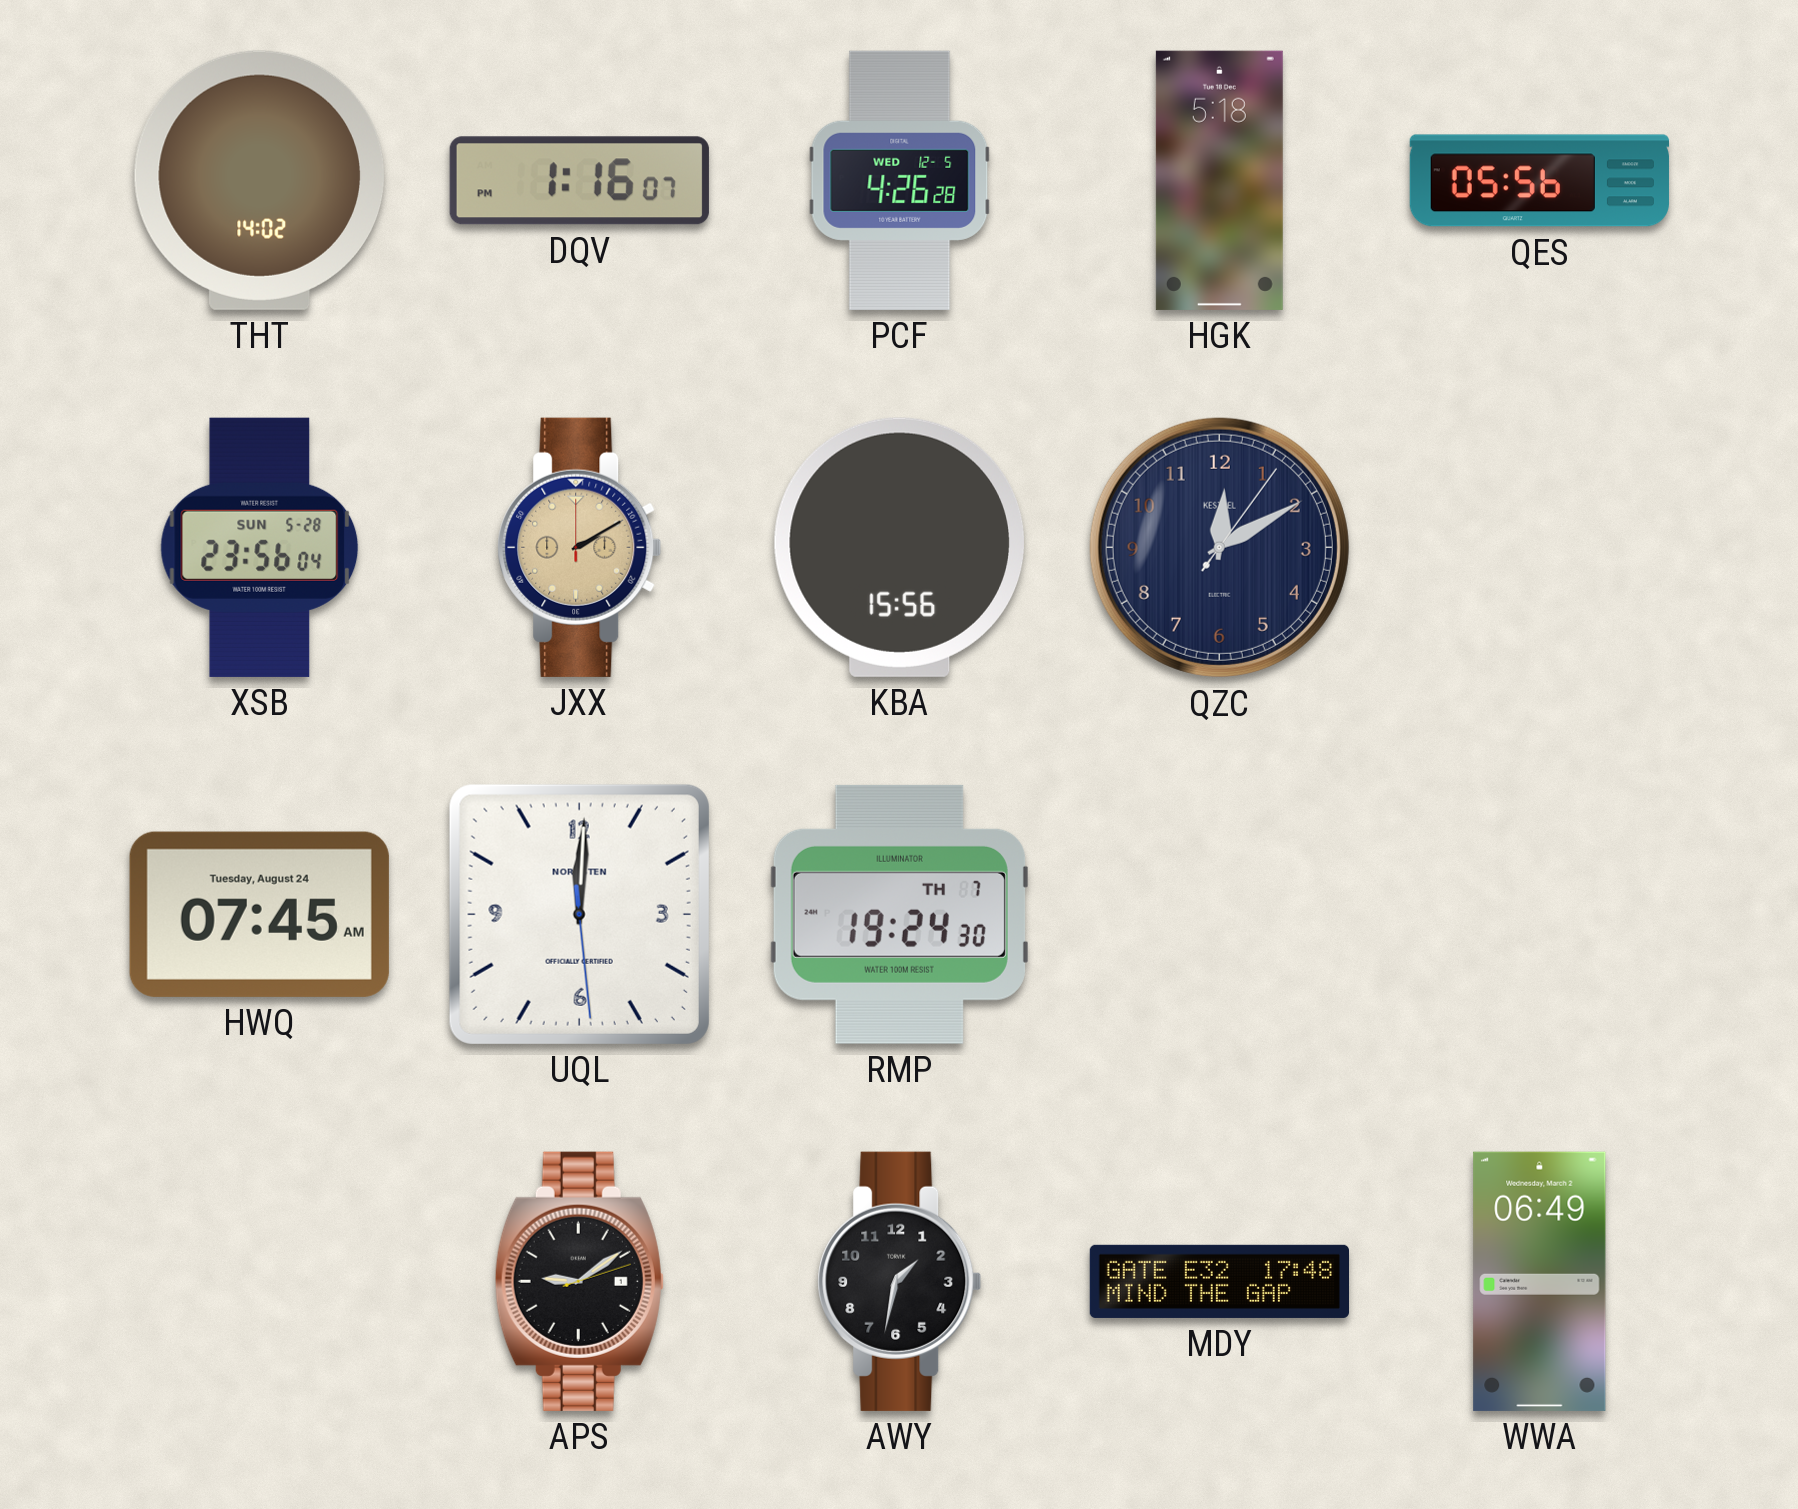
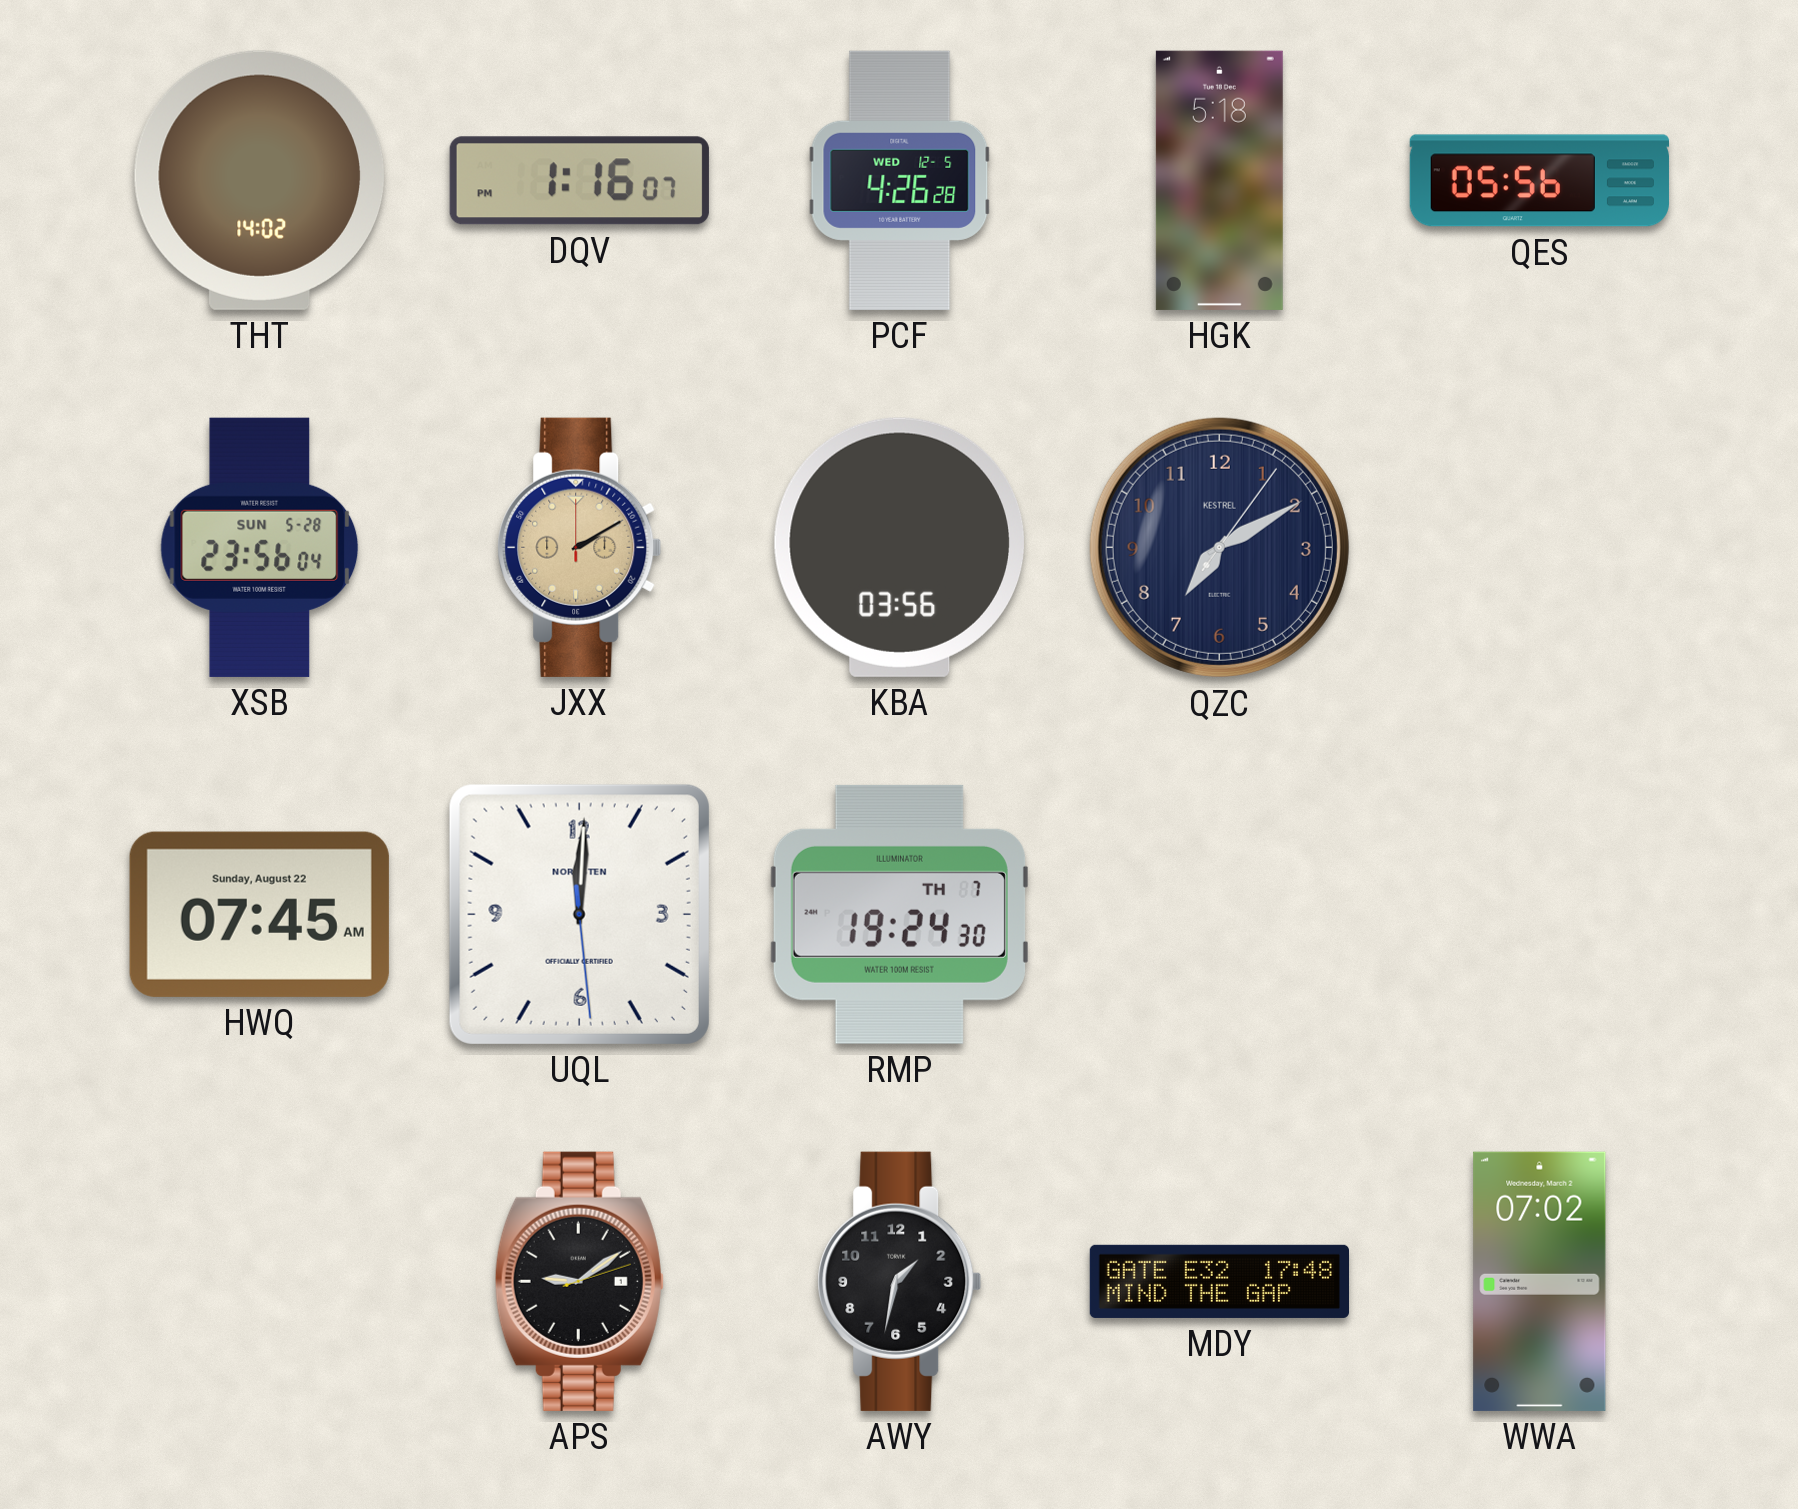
KBA: 15:56 -> 03:56 (899, 547)
QZC: 12:10 -> 7:10 (1219, 547)
HWQ date: Tuesday, August 24 -> Sunday, August 22 (259, 914)
WWA: 06:49 -> 07:02 (1540, 1281)
